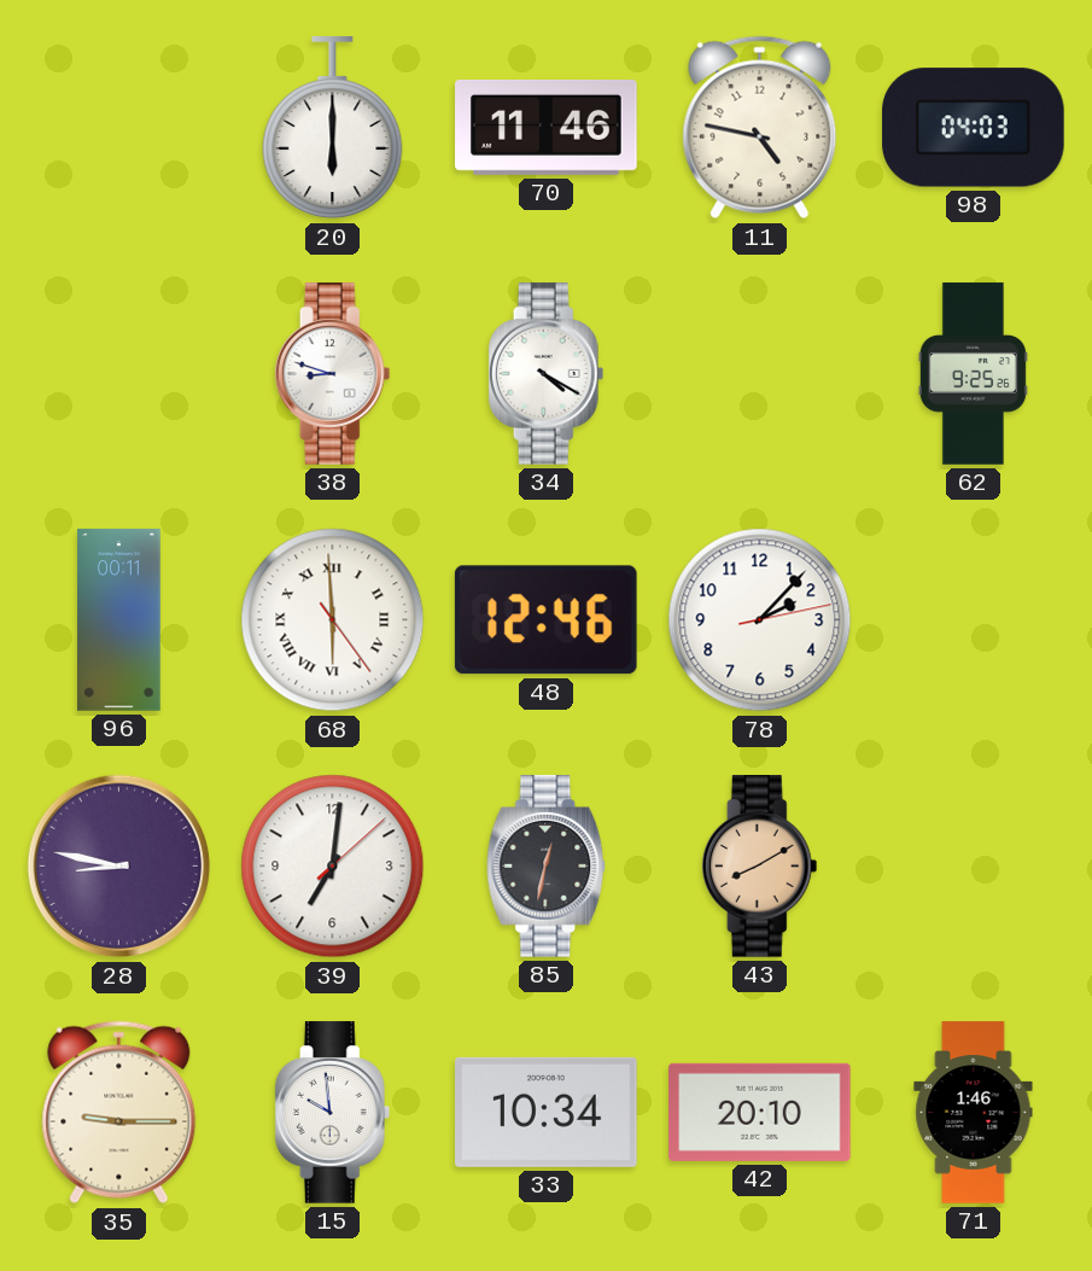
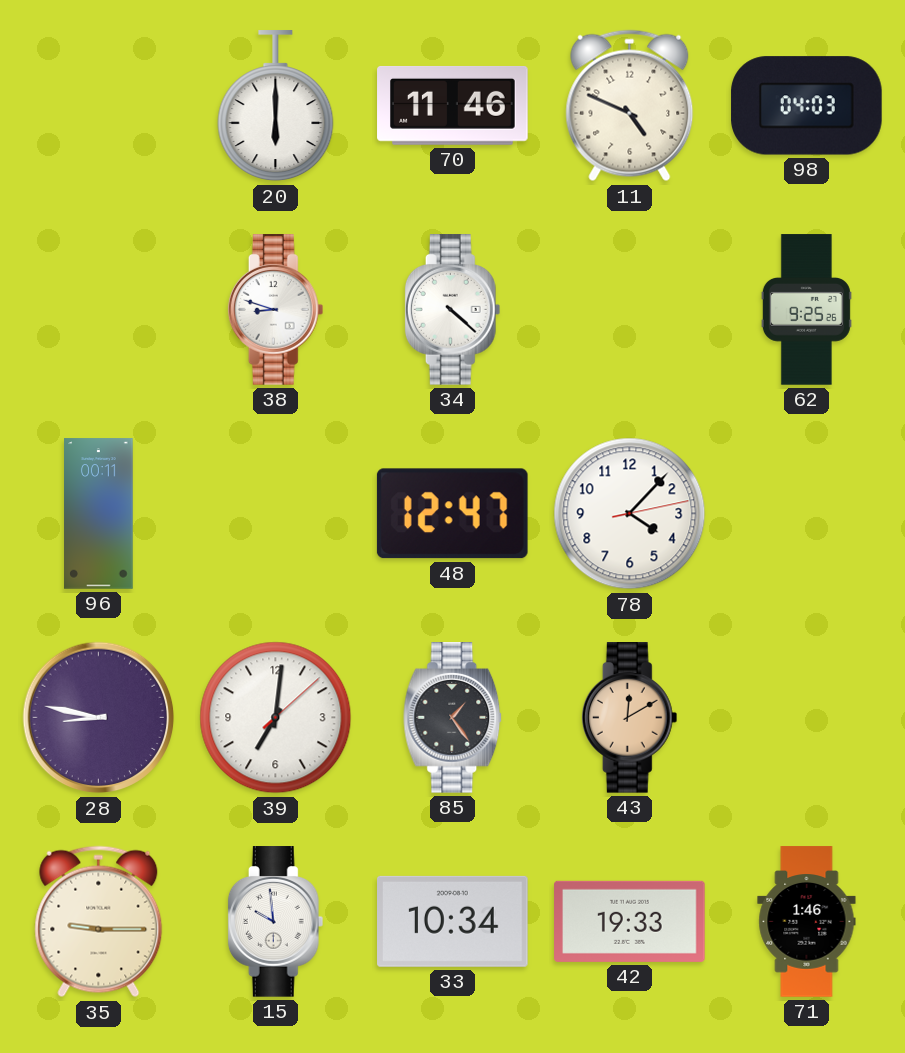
11: 4:47 -> 4:49 (630, 106)
34: 4:20 -> 4:22 (453, 310)
68: 5:59 -> none (333, 620)
48: 12:46 -> 12:47 (452, 514)
78: 2:07 -> 4:07 (630, 514)
85: 12:32 -> 1:24 (453, 718)
43: 8:10 -> 12:10 (630, 718)
42: 20:10 -> 19:33 (630, 921)
